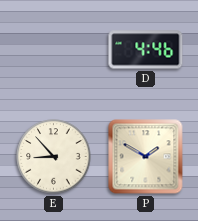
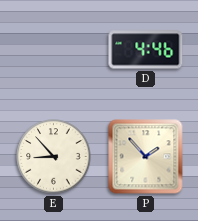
P: 1:50 -> 1:53 (146, 157)
